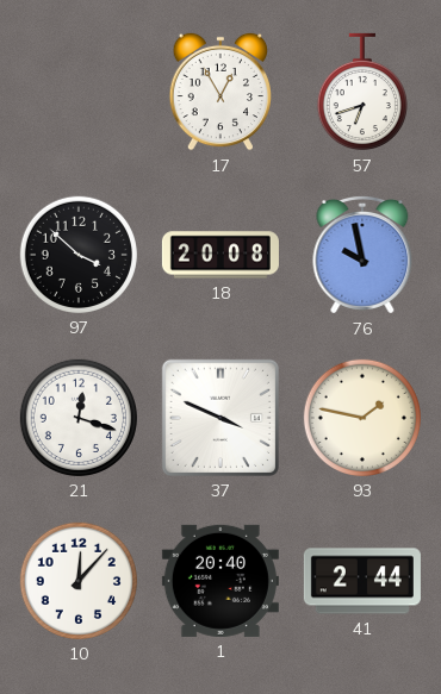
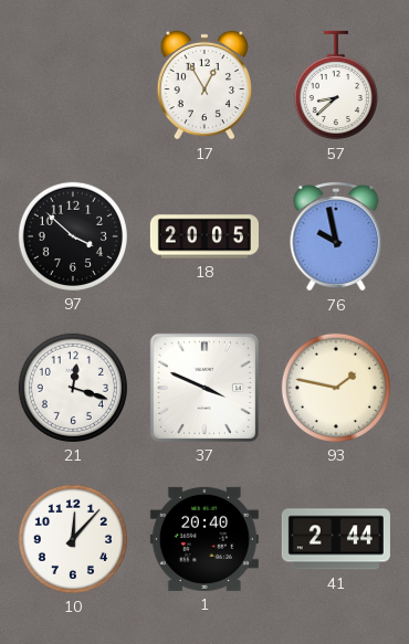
57: 6:42 -> 8:38 (336, 85)
18: 20:08 -> 20:05 (204, 236)
